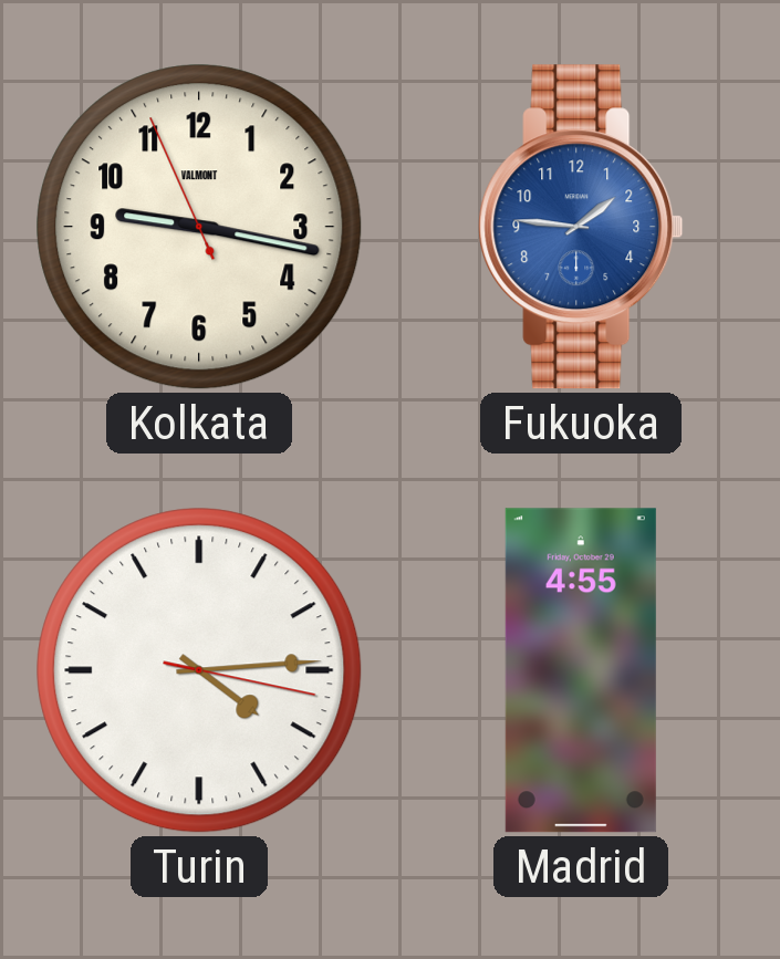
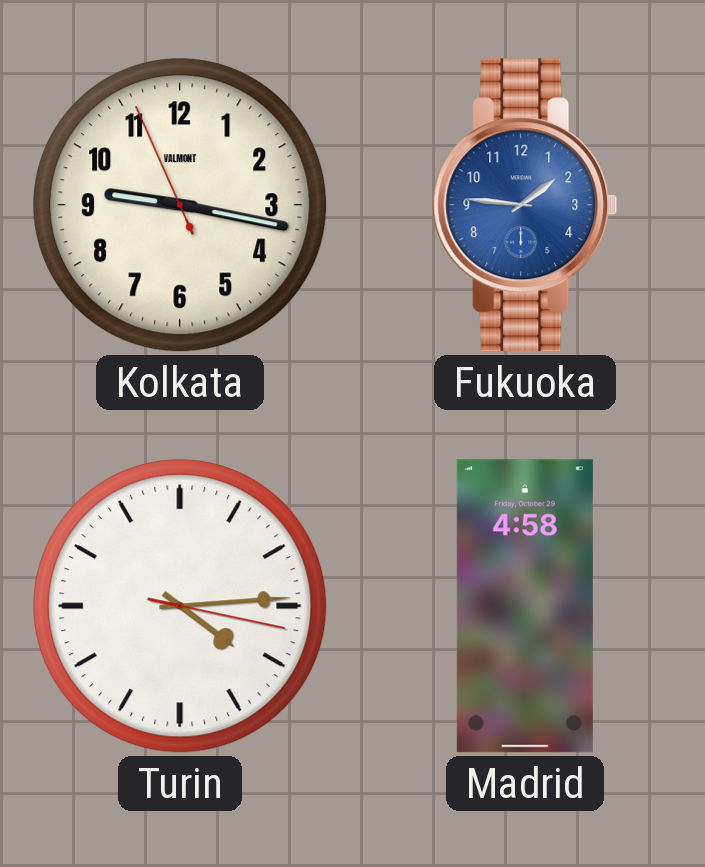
Madrid: 4:55 -> 4:58 (525, 606)
